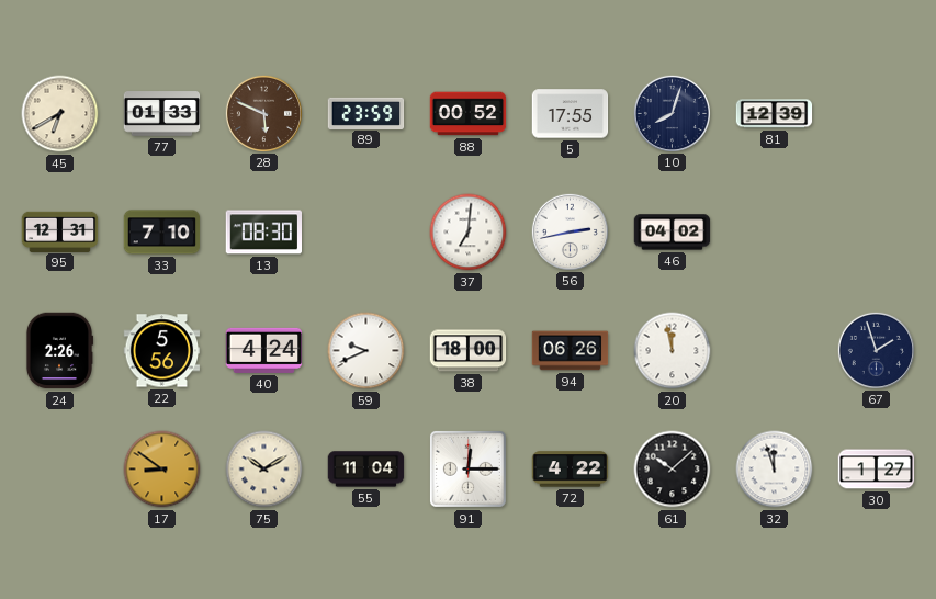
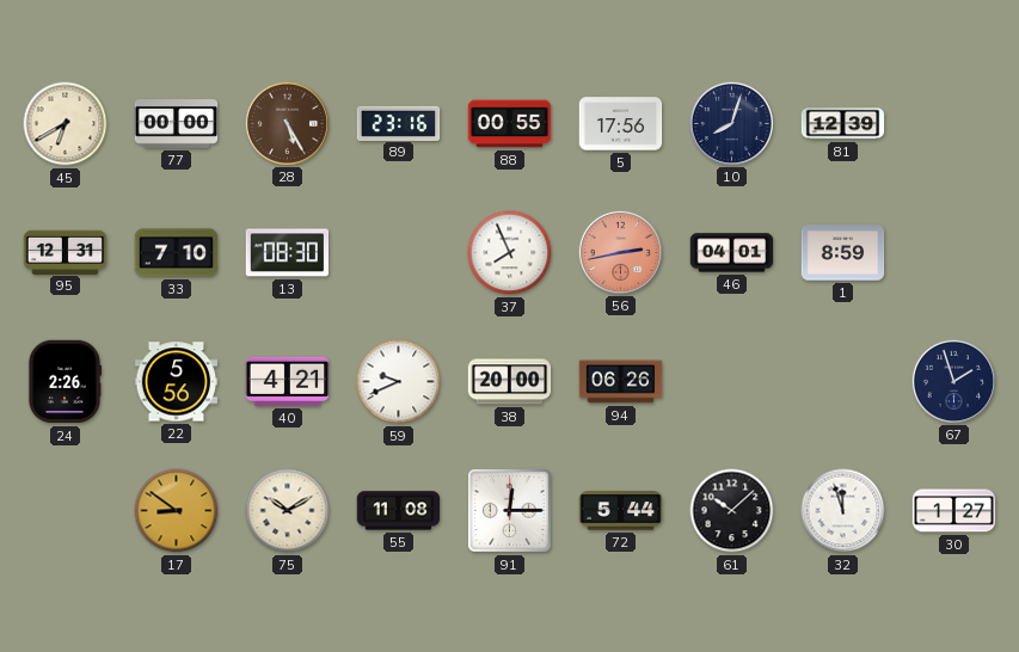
77: 01:33 -> 00:00 (177, 124)
28: 5:49 -> 5:25 (287, 123)
89: 23:59 -> 23:16 (399, 123)
88: 00:52 -> 00:55 (510, 124)
5: 17:55 -> 17:56 (621, 124)
37: 7:01 -> 7:56 (510, 253)
56 dial: white -> salmon (620, 252)
46: 04:02 -> 04:01 (732, 253)
1: none -> 8:59 (843, 253)
40: 4:24 -> 4:21 (288, 381)
38: 18:00 -> 20:00 (510, 382)
20: 11:58 -> none (673, 351)
55: 11:04 -> 11:08 (399, 511)
72: 4:22 -> 5:44 (621, 511)
